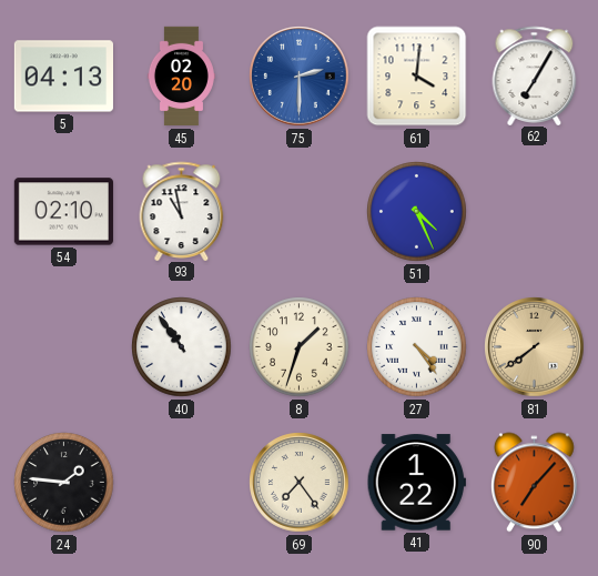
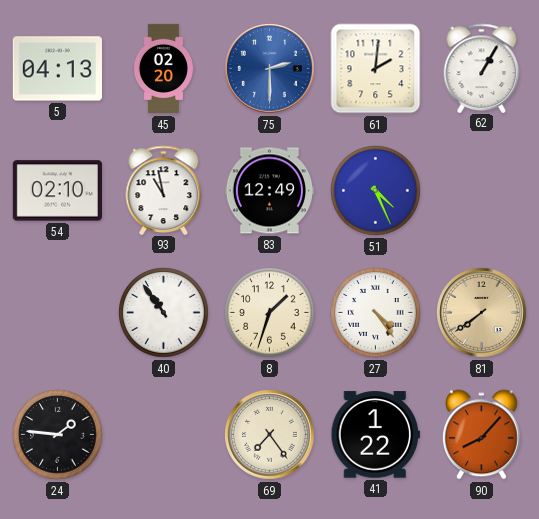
61: 4:01 -> 2:01 (376, 69)
62: 7:05 -> 1:05 (482, 68)
83: none -> 12:49 (269, 191)
90: 7:07 -> 8:07 (481, 435)
